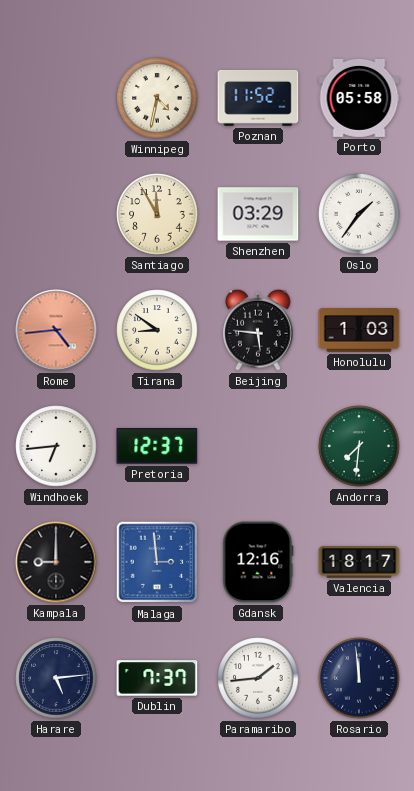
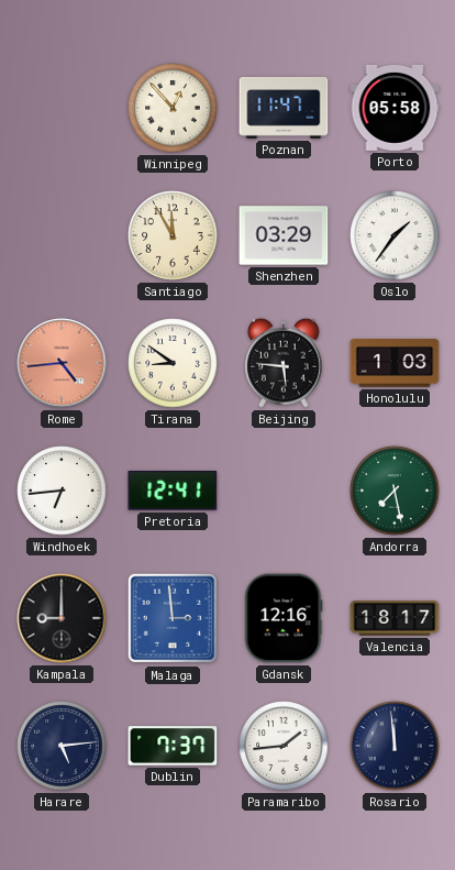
Winnipeg: 4:32 -> 12:53 (173, 108)
Poznan: 11:52 -> 11:47 (284, 108)
Pretoria: 12:37 -> 12:41 (173, 491)
Andorra: 7:31 -> 7:28 (395, 491)
